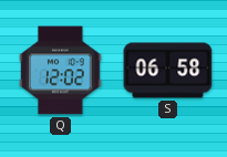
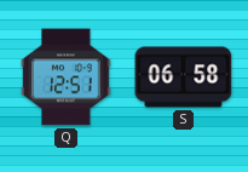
Q: 12:02 -> 12:51 (67, 78)
